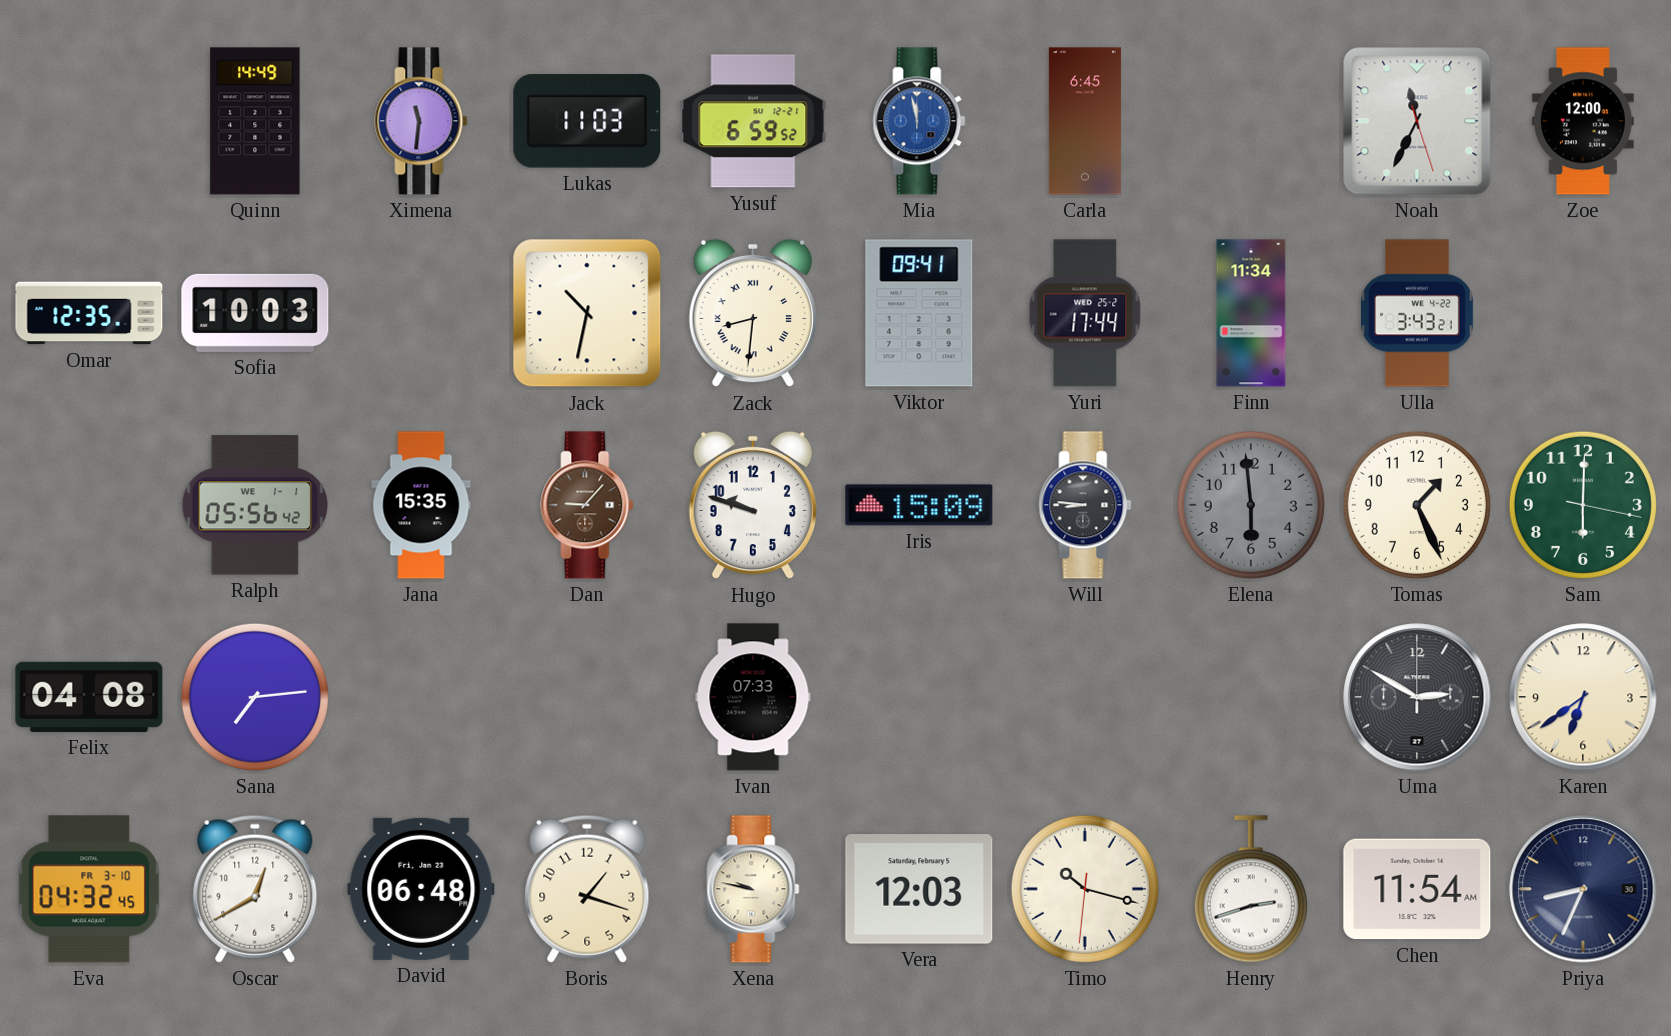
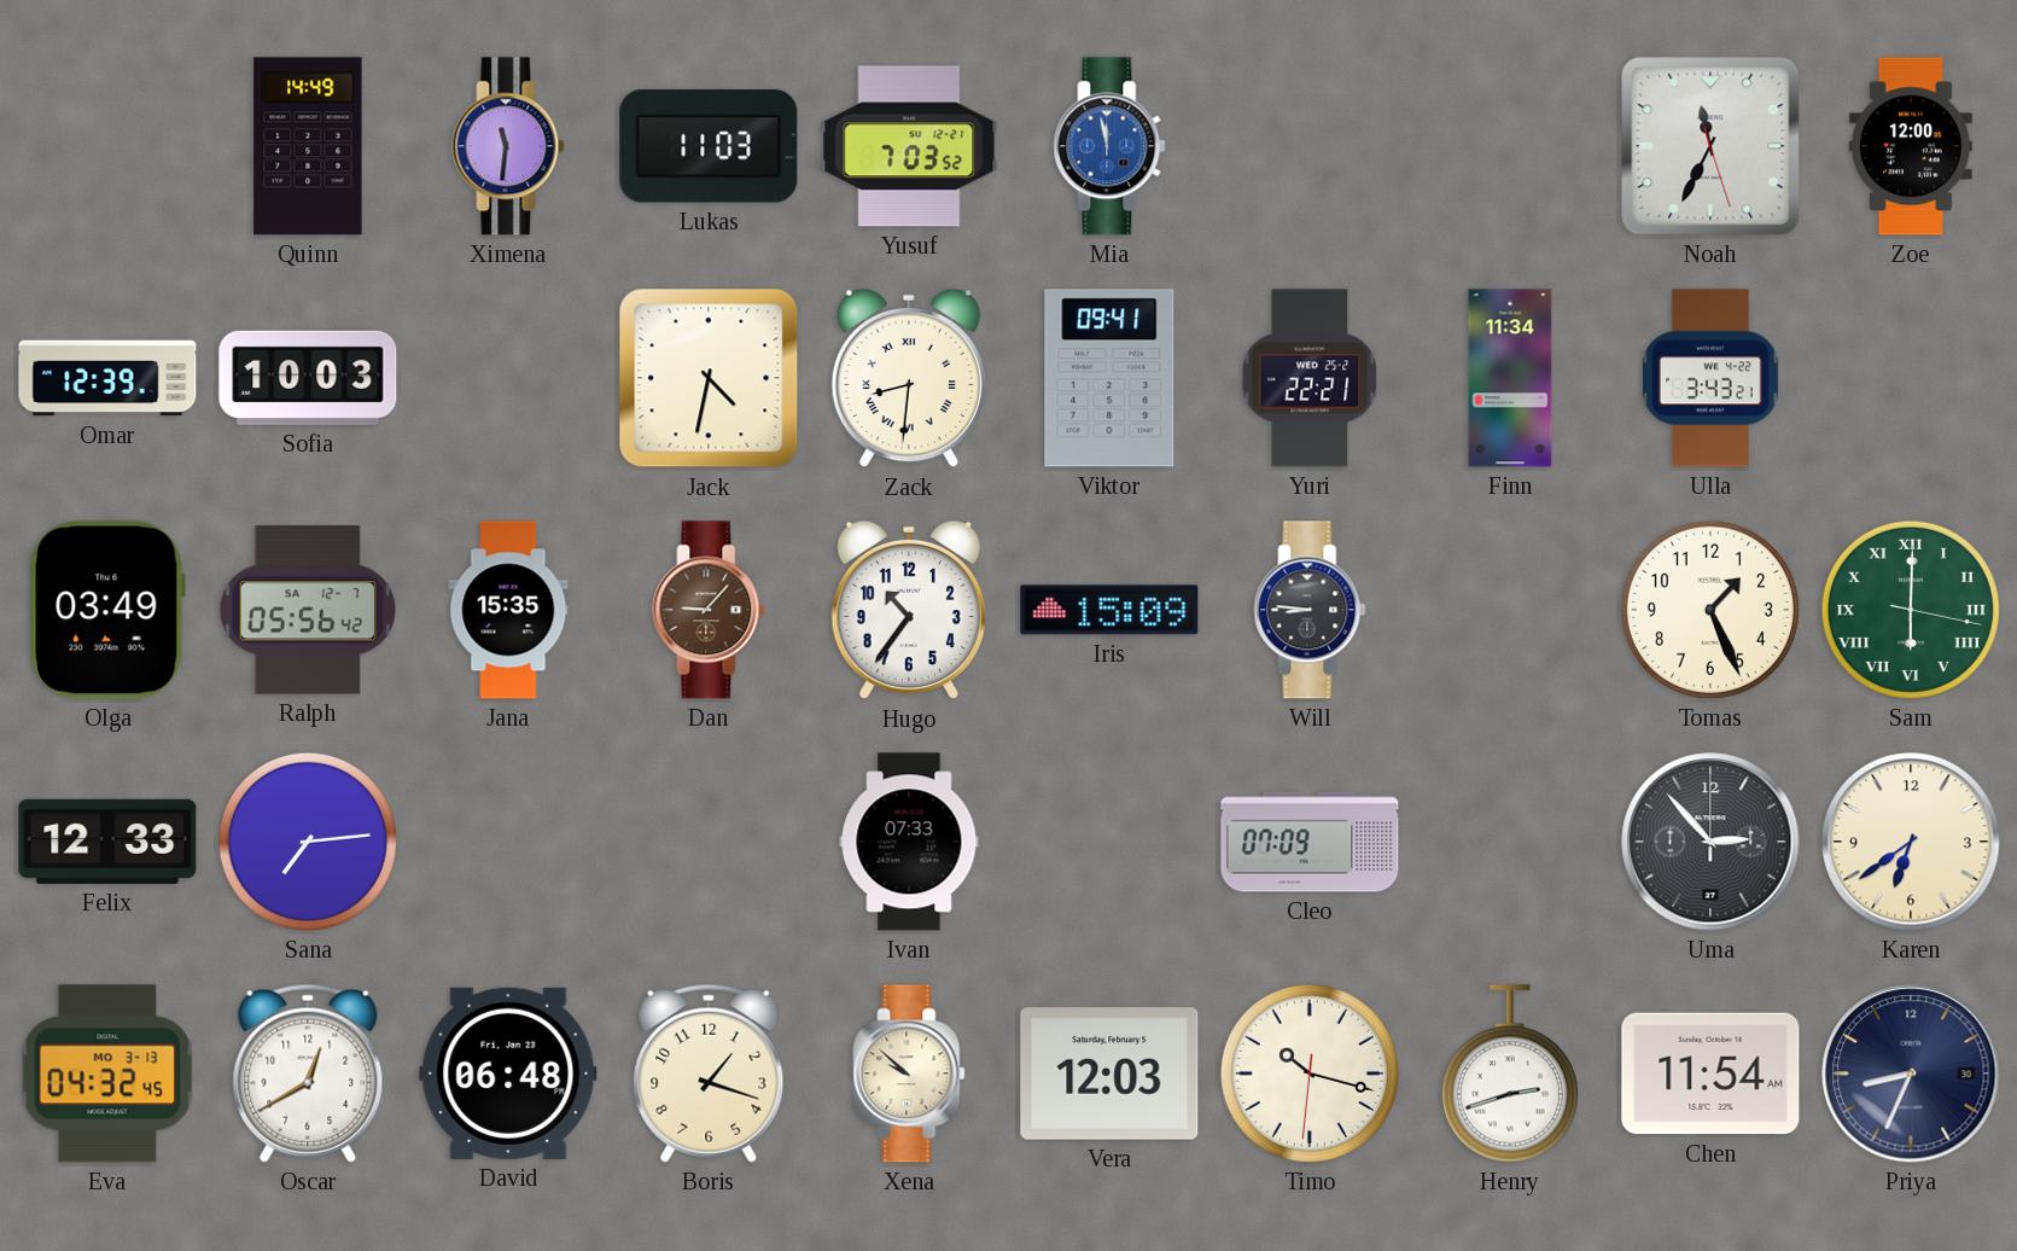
Yusuf: 6:59 -> 7:03 (909, 146)
Carla: 6:45 -> none (1085, 121)
Omar: 12:35 -> 12:39 (107, 378)
Jack: 10:32 -> 4:32 (709, 378)
Yuri: 17:44 -> 22:21 (1310, 378)
Olga: none -> 03:49 (107, 610)
Ralph date: WE 1-1 -> SA 12-7 (308, 610)
Hugo: 9:48 -> 10:36 (909, 610)
Elena: 5:59 -> none (1251, 505)
Sam numerals: Arabic -> Roman (1911, 610)
Felix: 04:08 -> 12:33 (107, 842)
Cleo: none -> 07:09 (1310, 842)
Uma: 2:50 -> 2:53 (1710, 842)
Eva date: FR 3-10 -> MO 3-13 (107, 1073)
Xena: 9:47 -> 9:52 (909, 1073)
